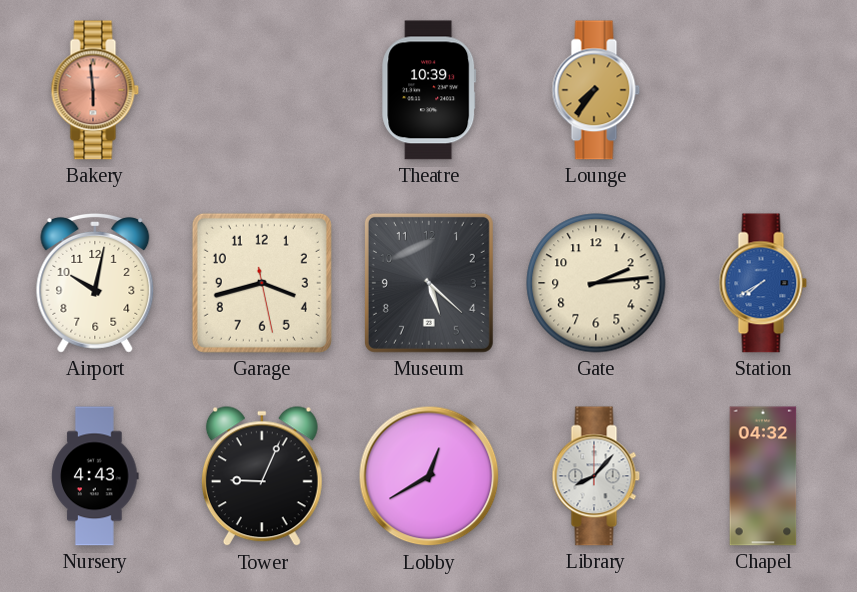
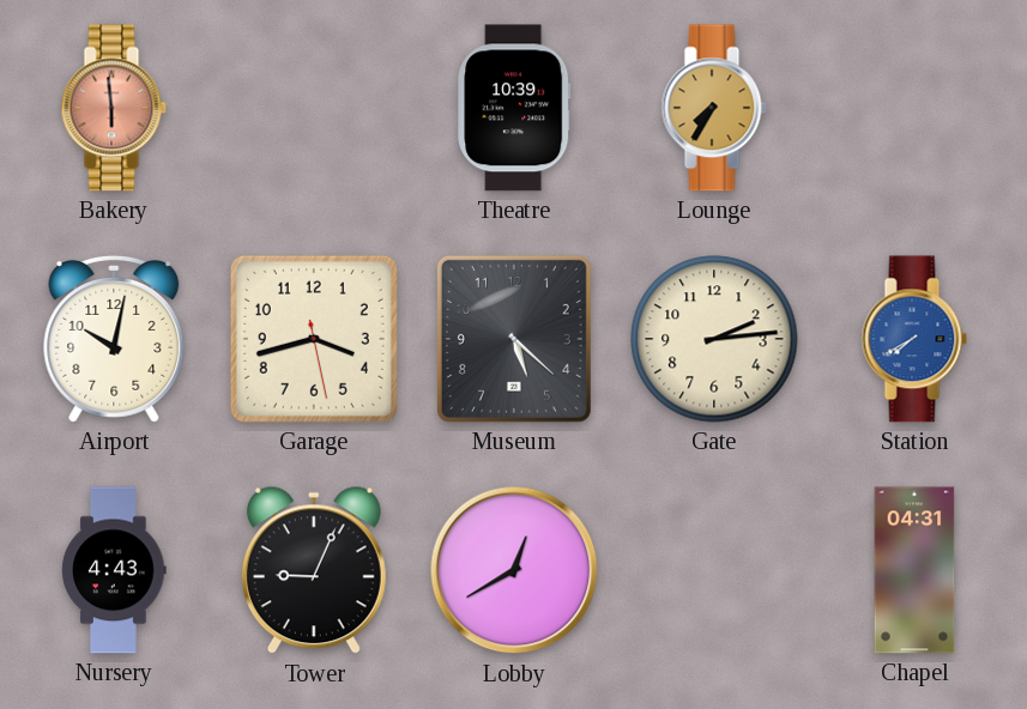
Lounge: 7:36 -> 7:35 (714, 108)
Library: 8:07 -> none (596, 476)
Chapel: 04:32 -> 04:31 (914, 570)
